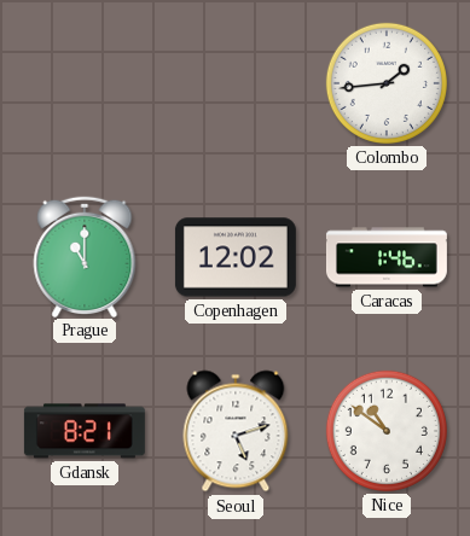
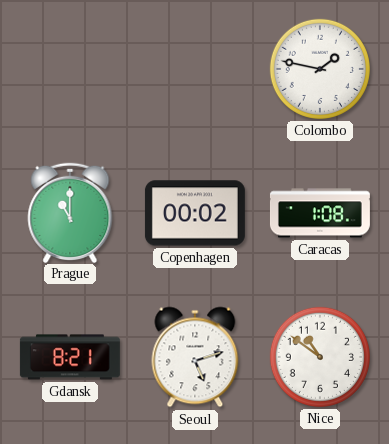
Colombo: 1:44 -> 1:47 (320, 69)
Copenhagen: 12:02 -> 00:02 (195, 213)
Caracas: 1:46 -> 1:08 (320, 213)
